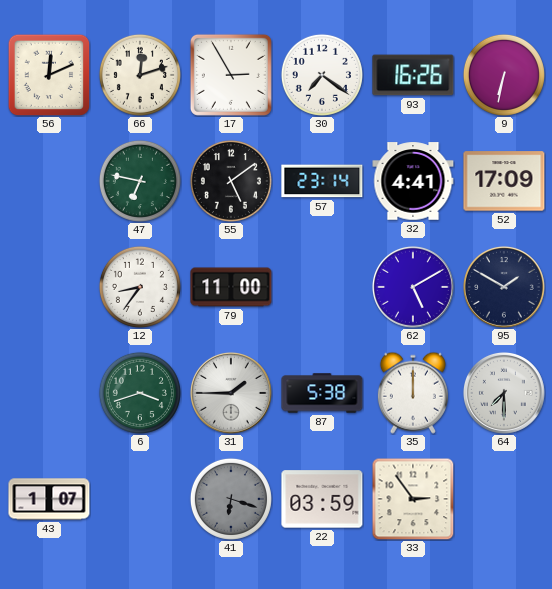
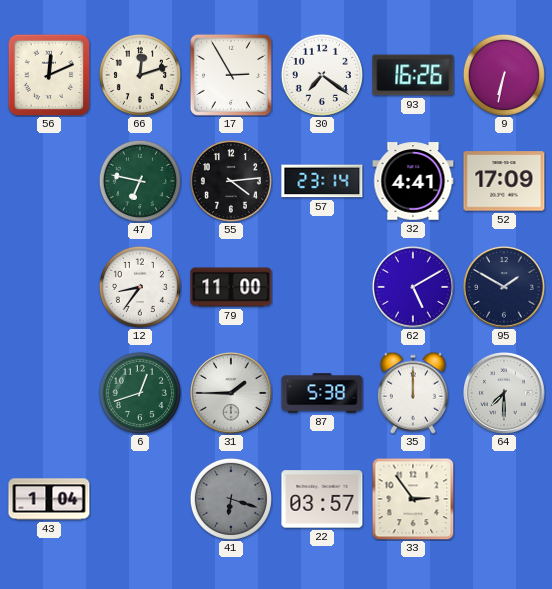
55: 5:09 -> 4:14 (231, 181)
6: 3:42 -> 12:42 (140, 393)
43: 1:07 -> 1:04 (49, 499)
22: 03:59 -> 03:57 (322, 499)
